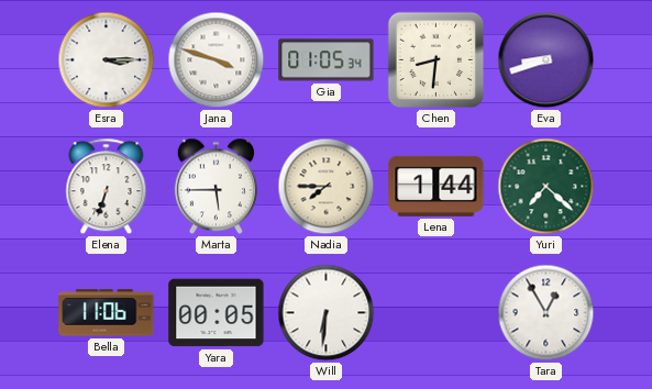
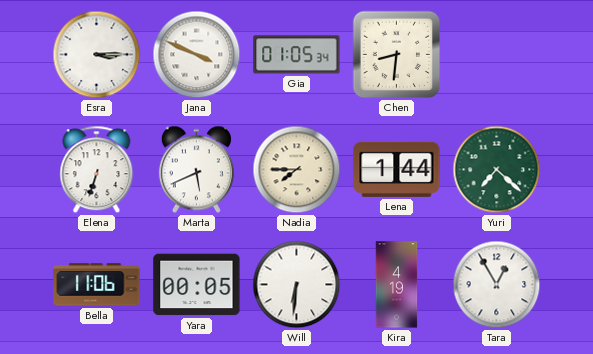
Jana: 3:48 -> 3:49 (197, 55)
Eva: 8:42 -> none (546, 60)
Marta: 5:45 -> 5:41 (196, 170)
Kira: none -> 4:19 (397, 285)
